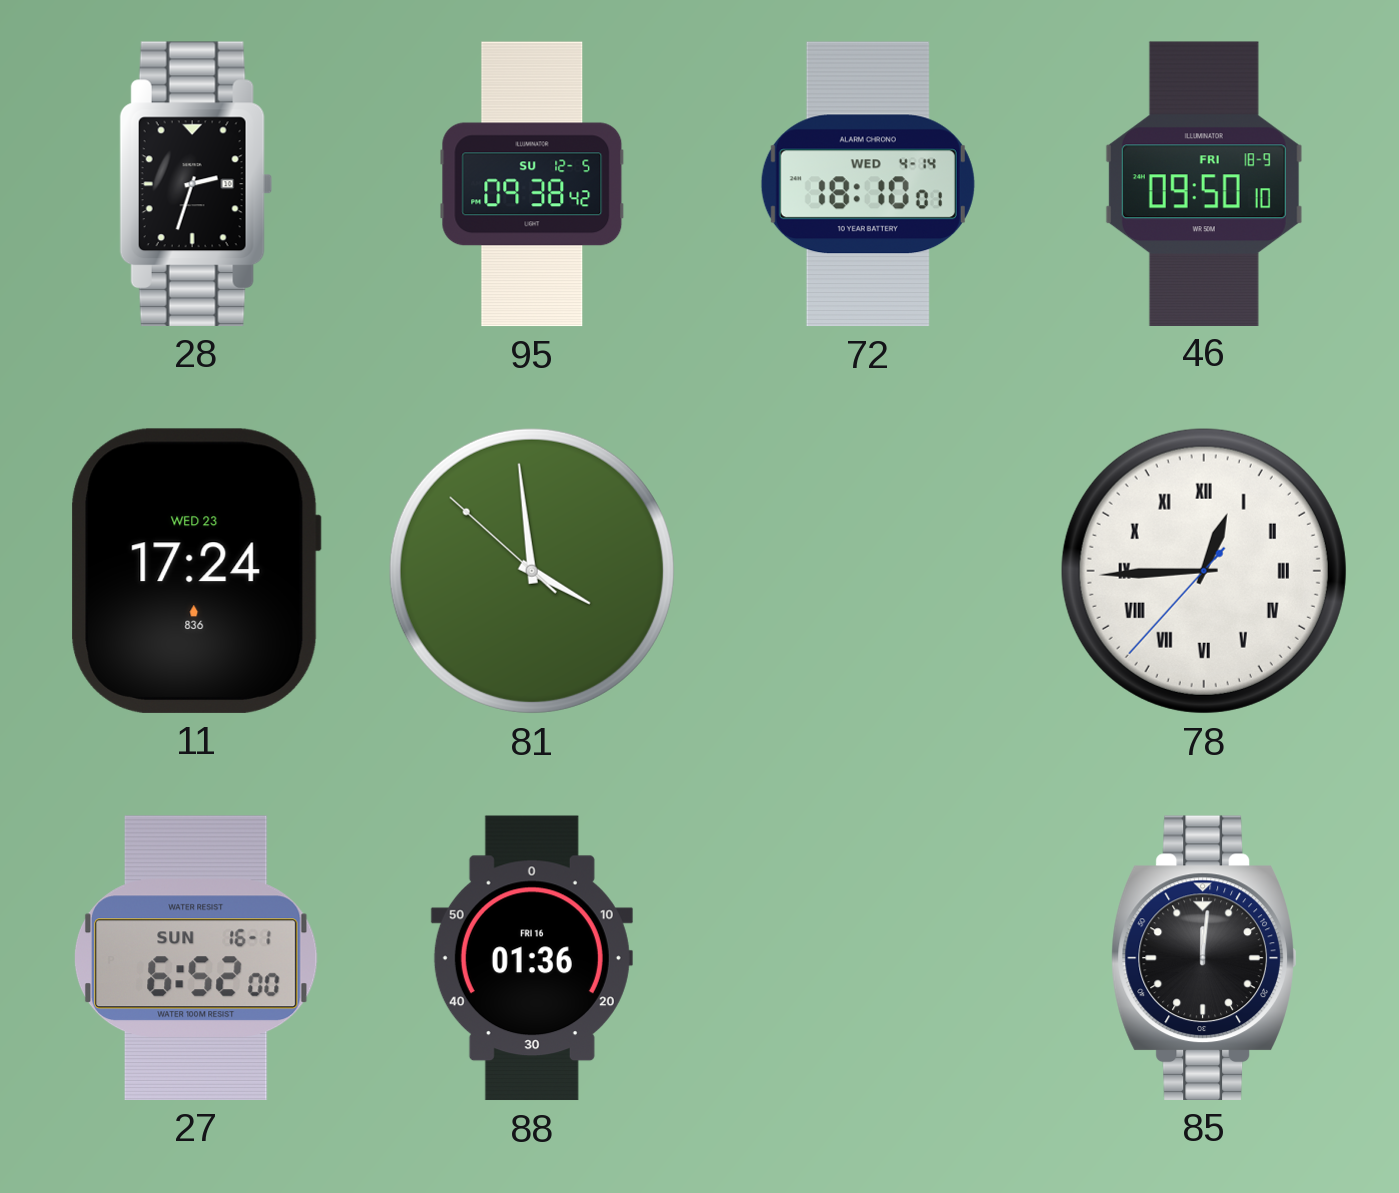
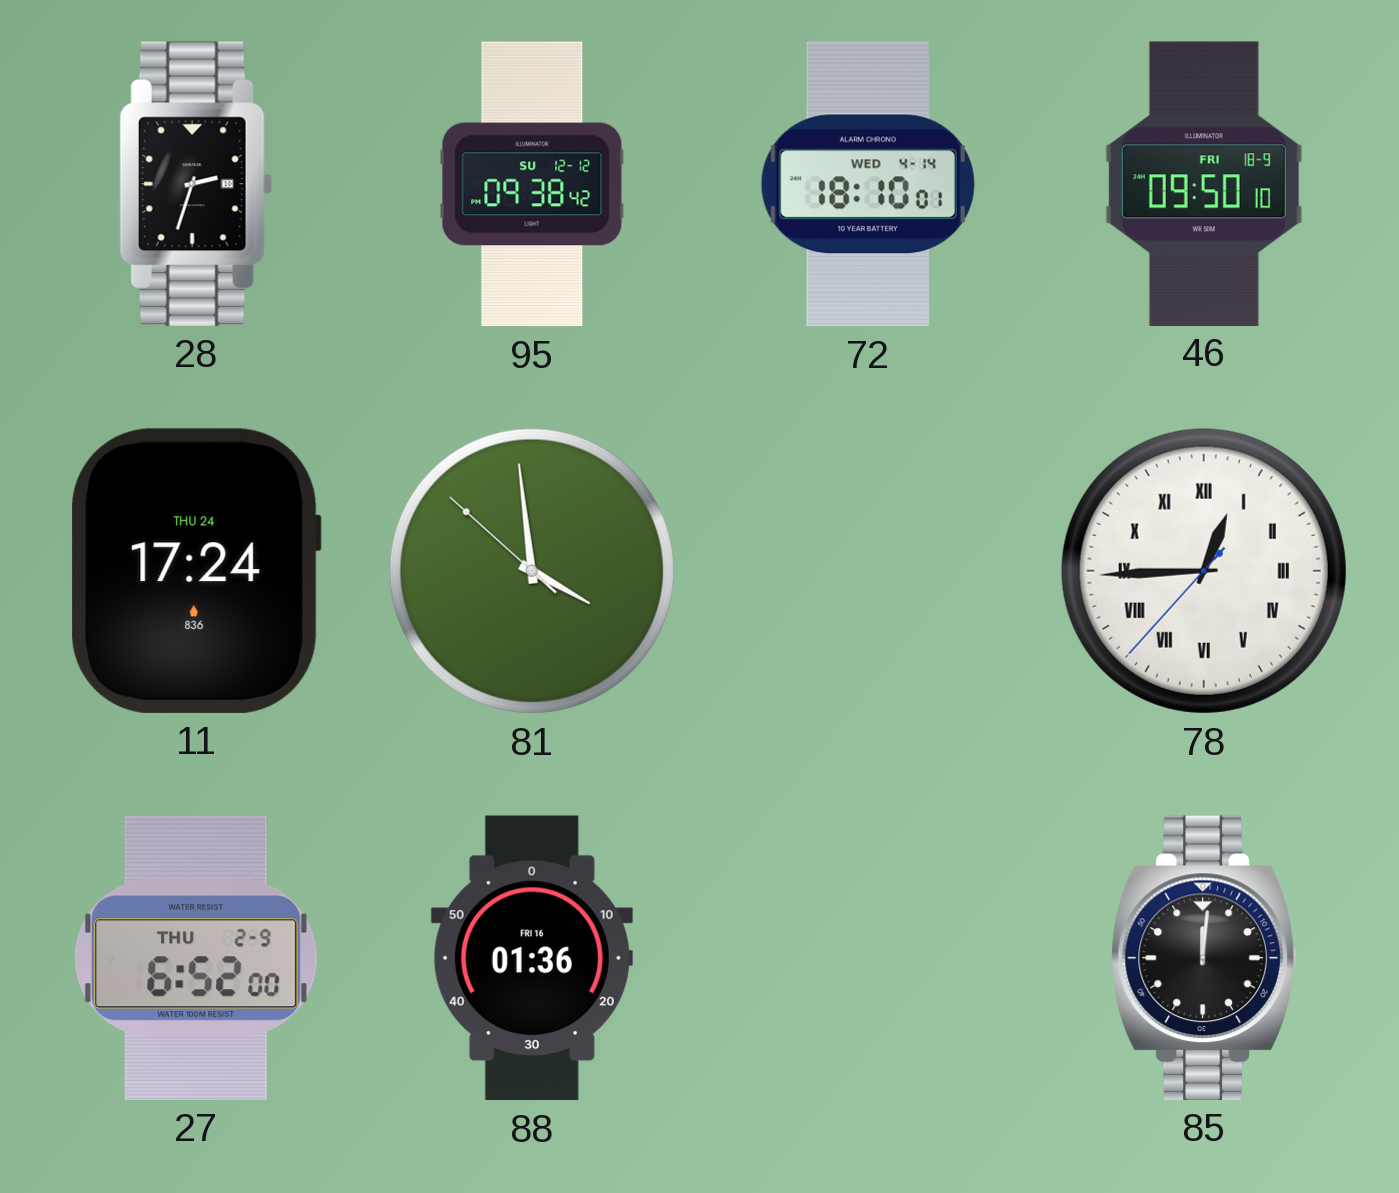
95 date: SU 12-5 -> SU 12-12 (532, 184)
11 date: WED 23 -> THU 24 (196, 571)
27 date: SUN 16-1 -> THU 2-9 (196, 958)
